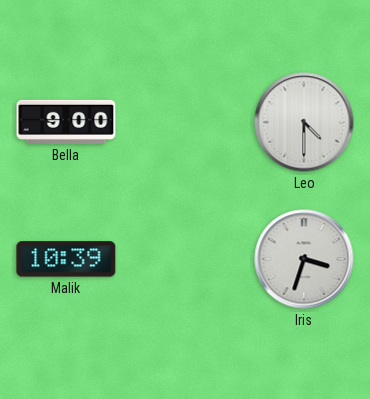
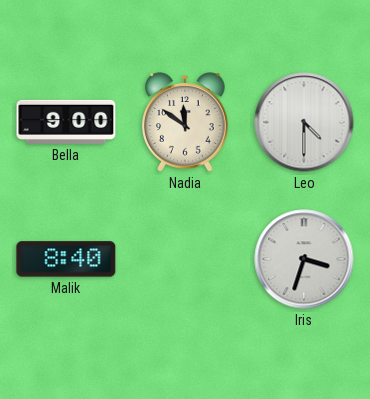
Nadia: none -> 11:51 (185, 122)
Malik: 10:39 -> 8:40 (66, 259)
